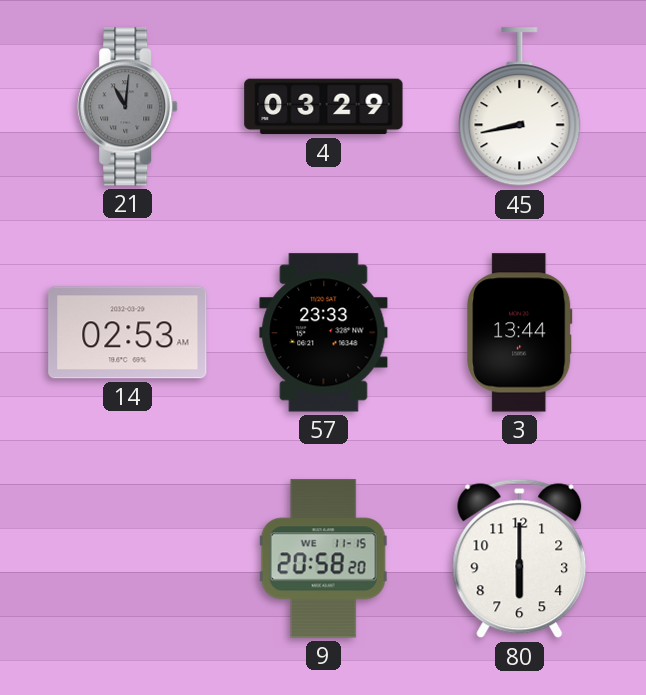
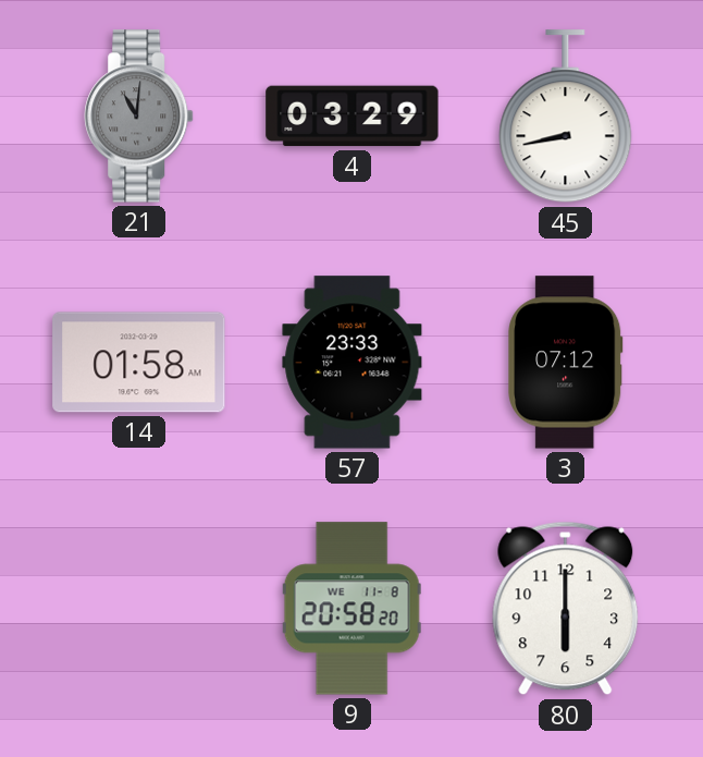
14: 02:53 -> 01:58 (139, 363)
3: 13:44 -> 07:12 (566, 363)
9 date: WE 11-15 -> WE 11-8 (351, 609)
